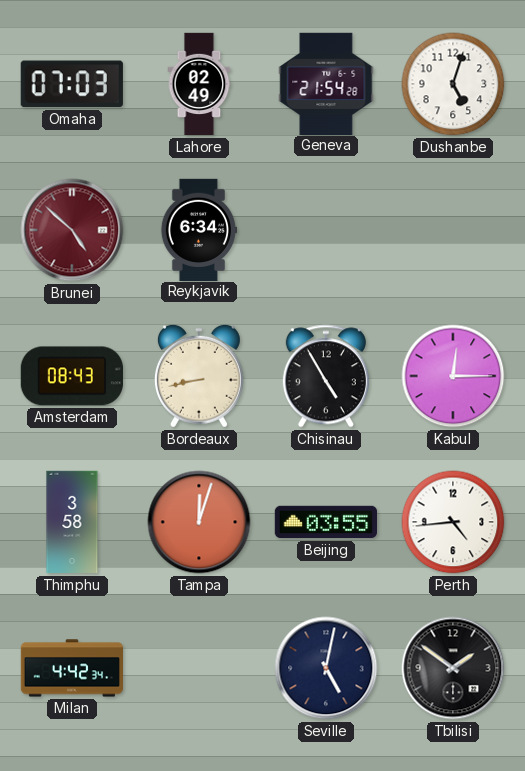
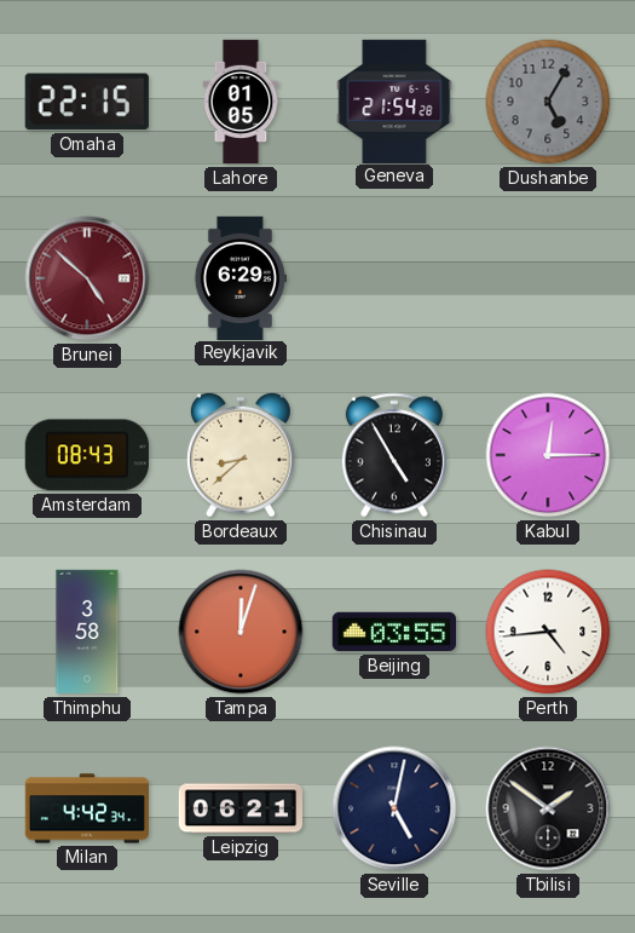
Omaha: 07:03 -> 22:15 (87, 102)
Lahore: 02:49 -> 01:05 (241, 102)
Dushanbe: 5:03 -> 5:05 (548, 102)
Dushanbe dial: white -> grey (548, 102)
Reykjavik: 6:34 -> 6:29 (239, 277)
Bordeaux: 8:43 -> 8:38 (241, 455)
Leipzig: none -> 06:21 (239, 808)
